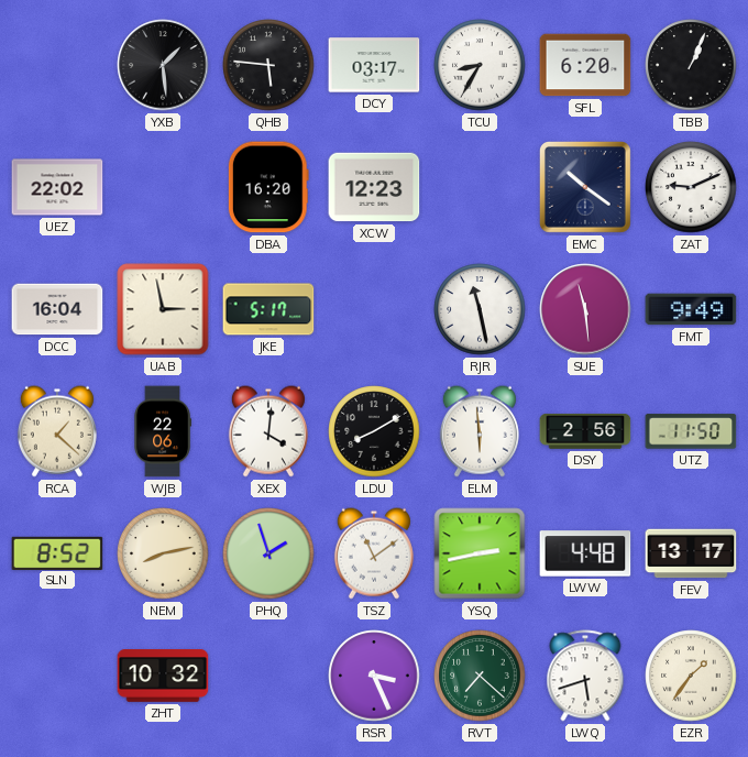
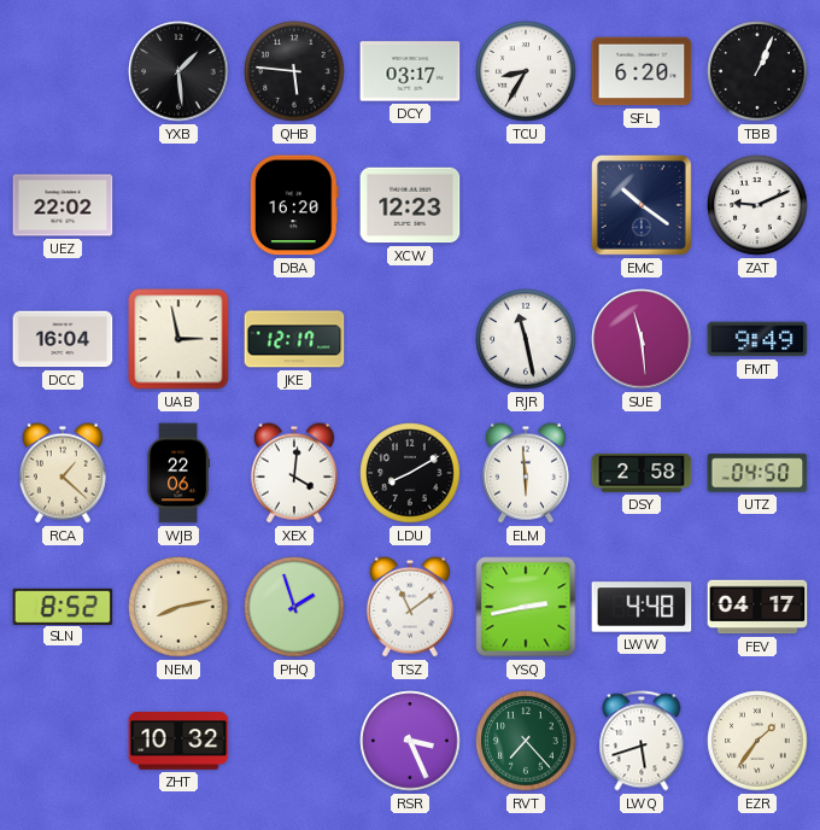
JKE: 5:17 -> 12:17 (294, 339)
DSY: 2:56 -> 2:58 (642, 473)
UTZ: 11:50 -> 04:50 (757, 473)
FEV: 13:17 -> 04:17 (757, 607)
RVT: 7:22 -> 7:23 (526, 741)
